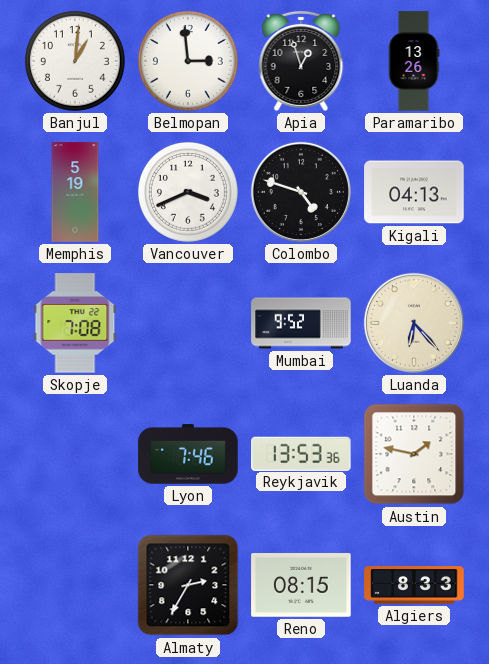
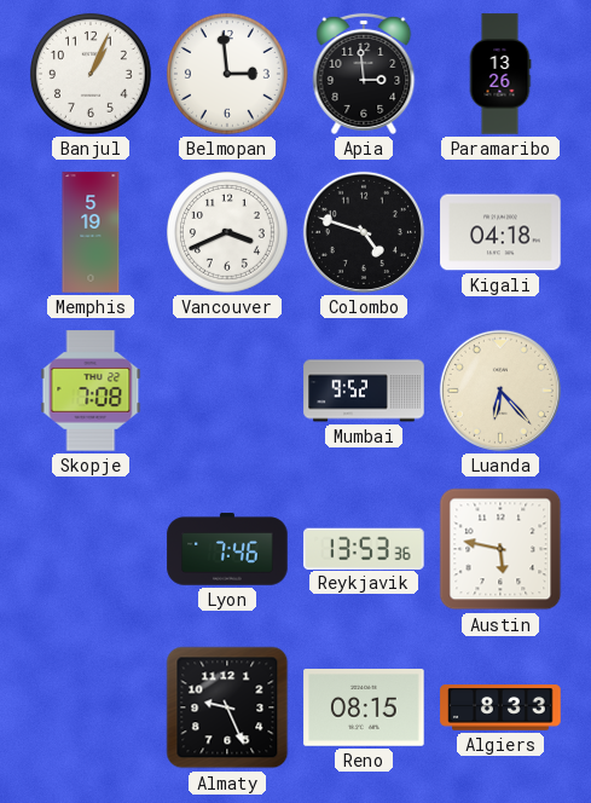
Banjul: 1:01 -> 1:04 (91, 74)
Apia: 12:57 -> 2:59 (364, 74)
Kigali: 04:13 -> 04:18 (500, 232)
Austin: 1:47 -> 5:47 (500, 549)
Almaty: 2:35 -> 9:26 (227, 707)
